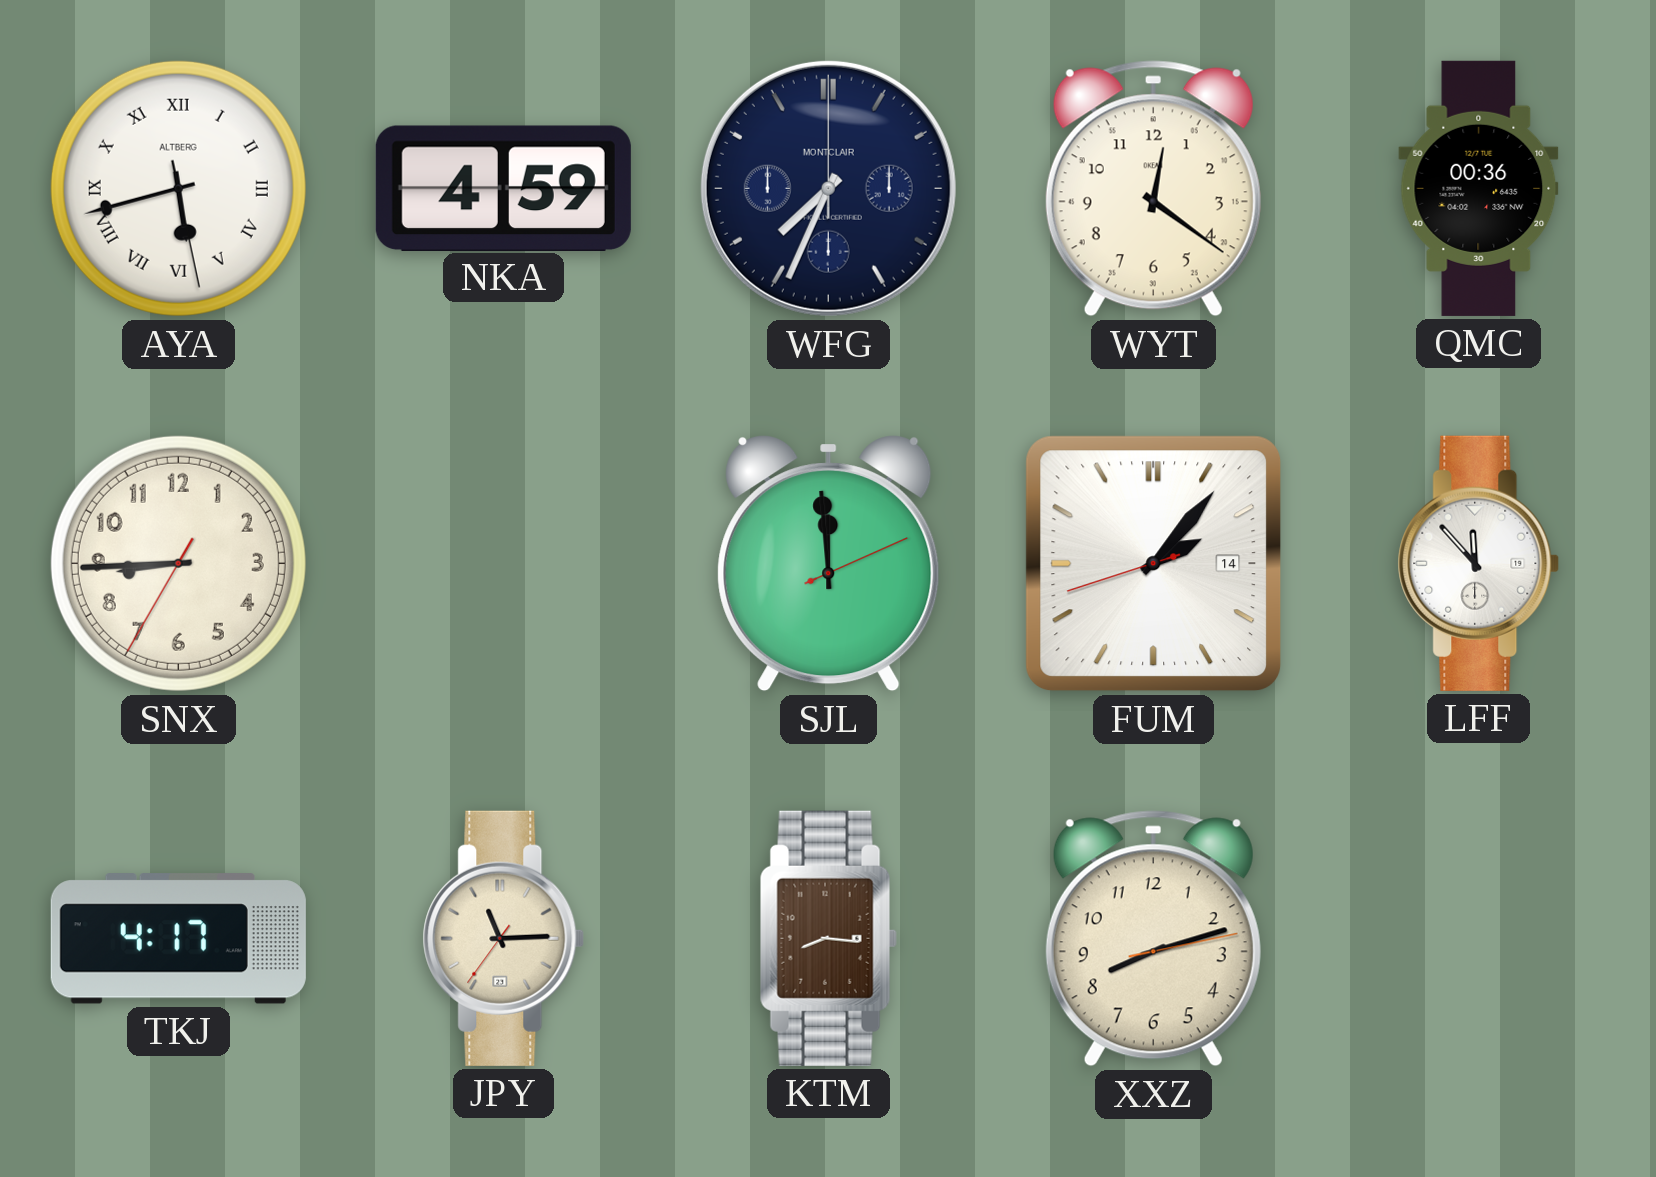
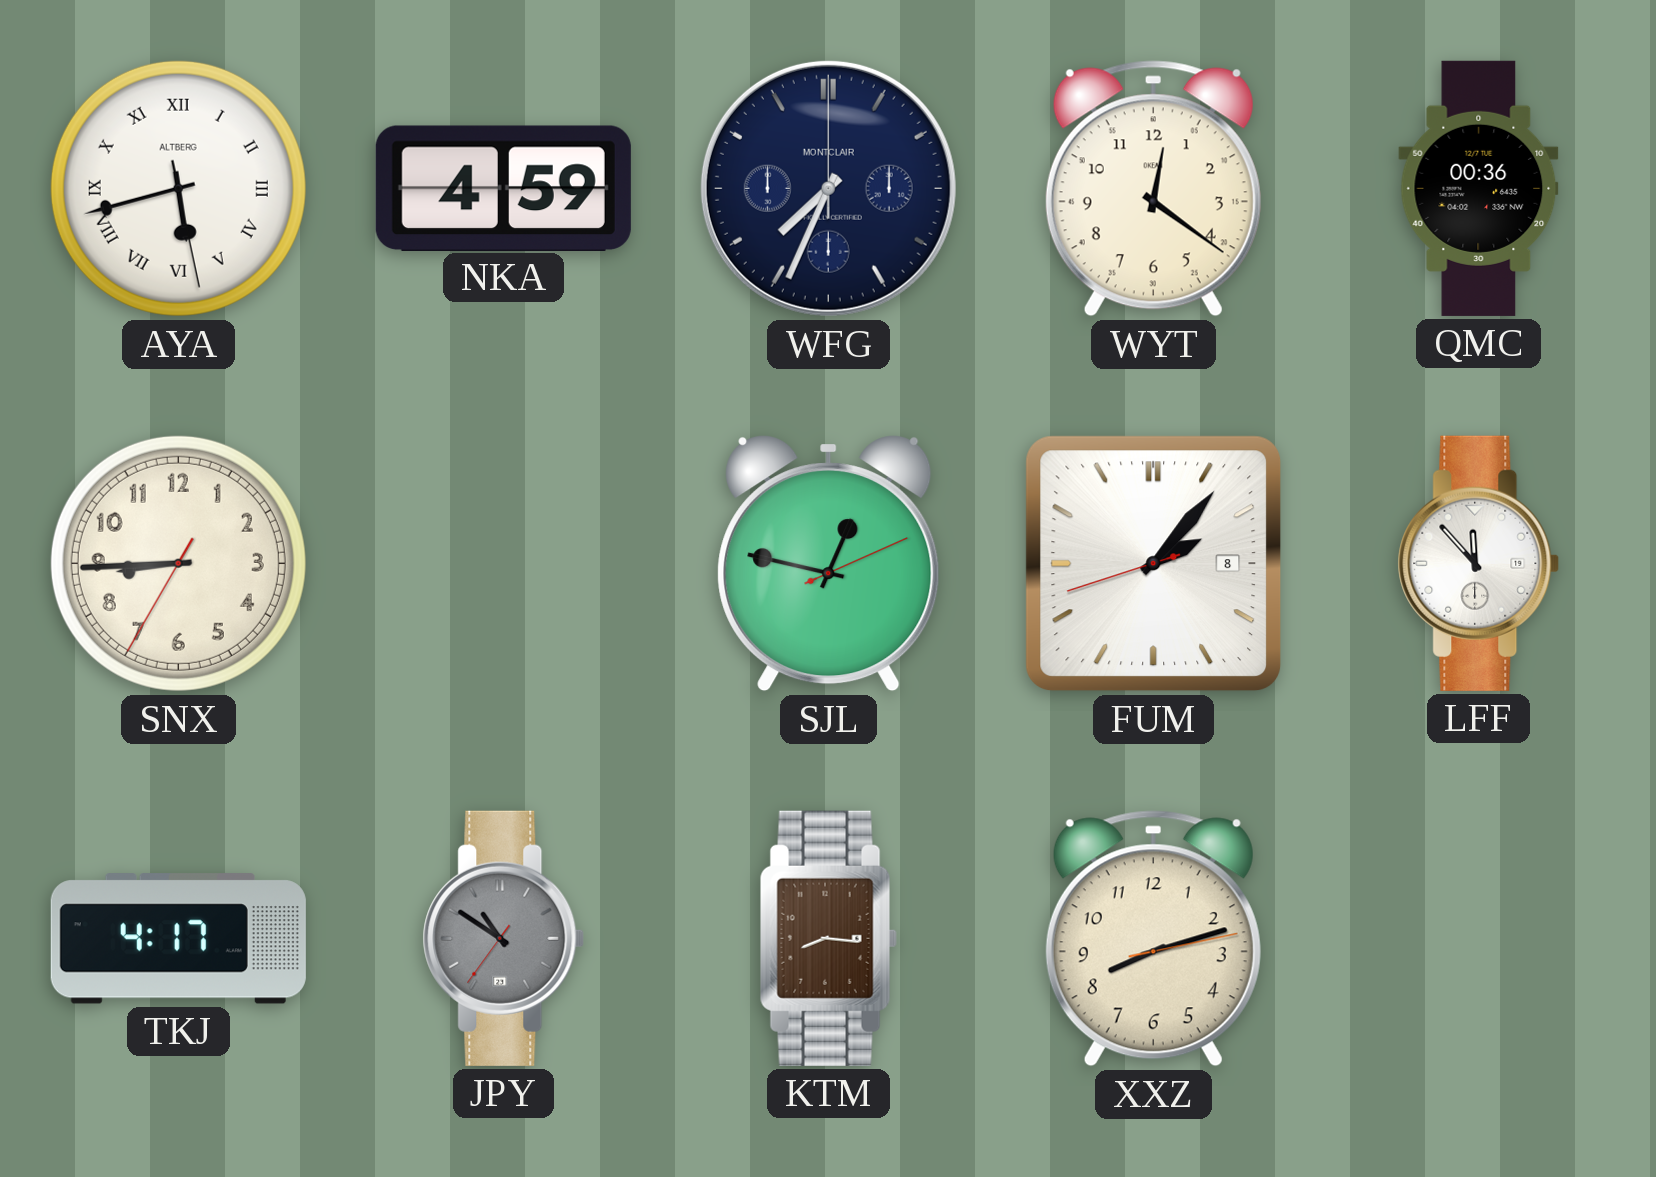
SJL: 11:59 -> 12:47 (829, 564)
FUM date: 14 -> 8 (1154, 564)
JPY: 11:14 -> 10:50 (504, 938)
JPY dial: cream -> grey (504, 938)
